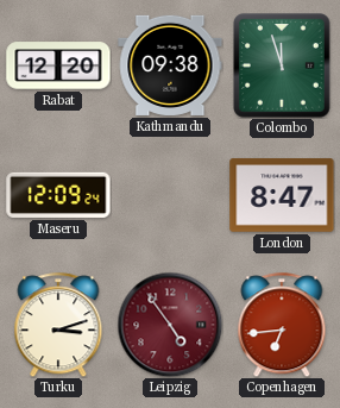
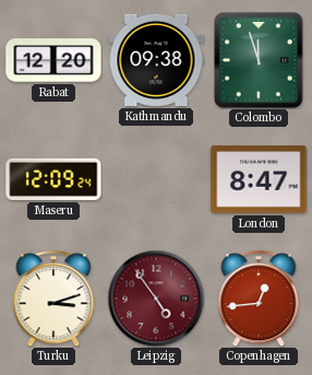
Copenhagen: 6:44 -> 12:44 (259, 298)
